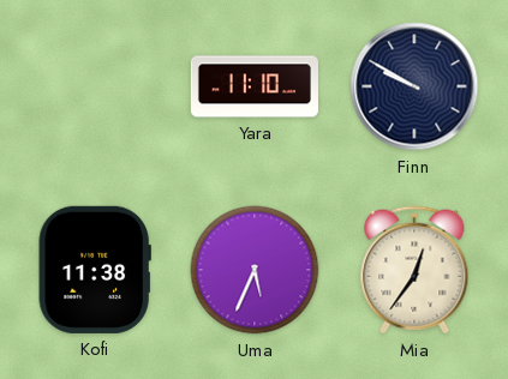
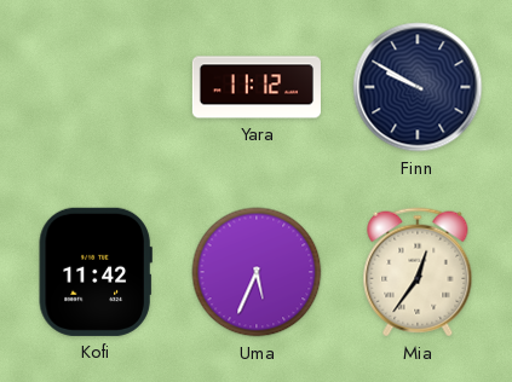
Yara: 11:10 -> 11:12 (257, 87)
Kofi: 11:38 -> 11:42 (96, 272)
